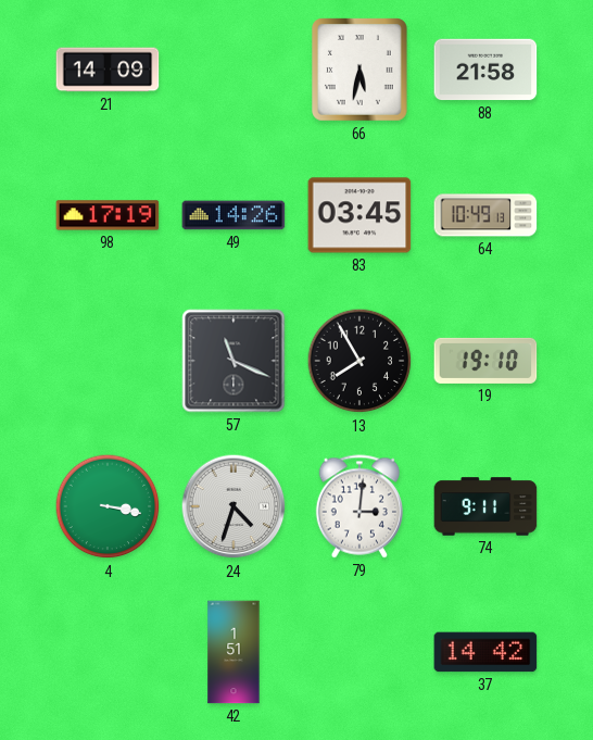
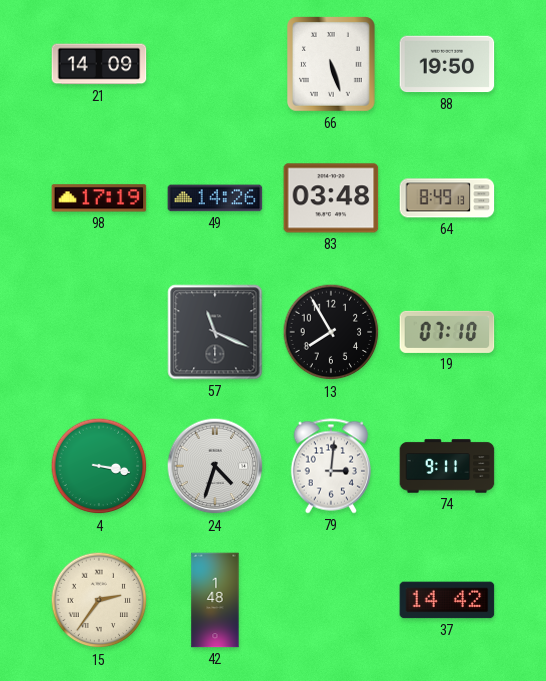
66: 5:32 -> 5:27 (332, 65)
88: 21:58 -> 19:50 (447, 64)
83: 03:45 -> 03:48 (331, 198)
64: 10:49 -> 8:49 (447, 198)
19: 19:10 -> 07:10 (447, 332)
15: none -> 2:36 (99, 600)
42: 1:51 -> 1:48 (215, 600)
